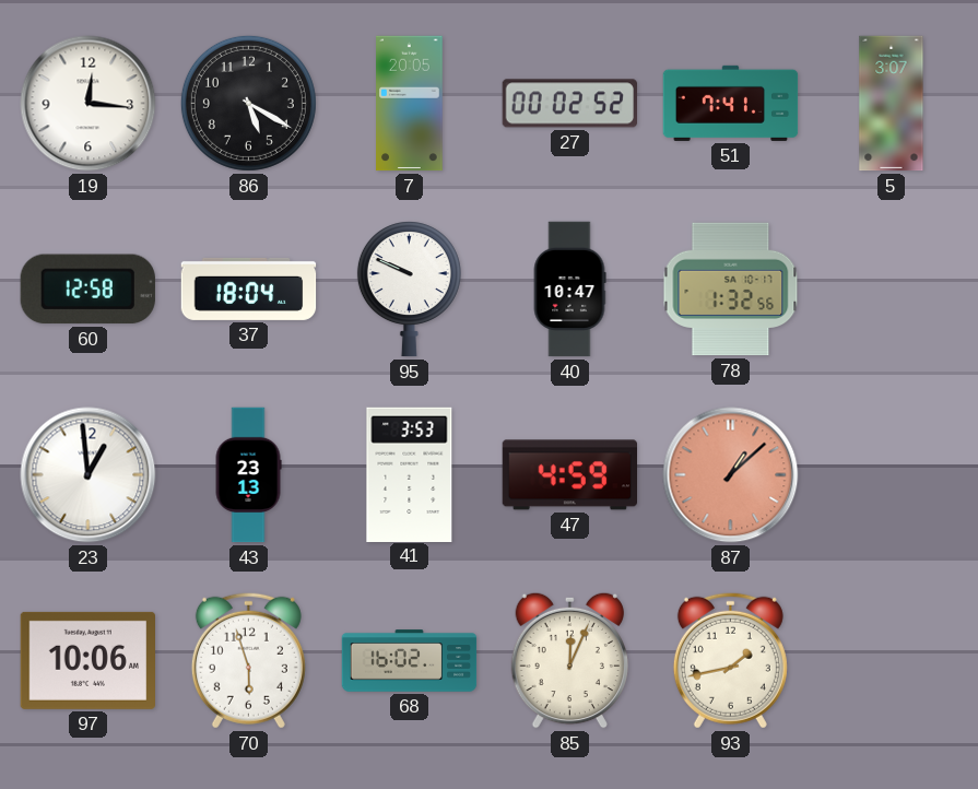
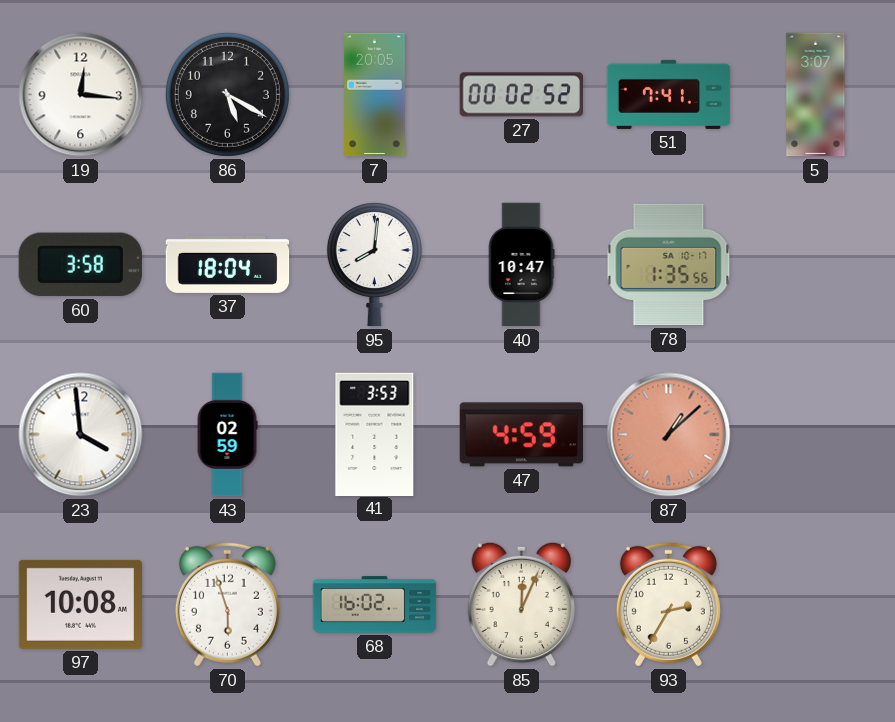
60: 12:58 -> 3:58 (80, 265)
95: 9:49 -> 8:01 (374, 265)
78: 1:32 -> 1:35 (669, 265)
23: 12:59 -> 3:59 (81, 435)
43: 23:13 -> 02:59 (227, 435)
97: 10:06 -> 10:08 (80, 604)
93: 1:43 -> 2:35 (668, 604)
